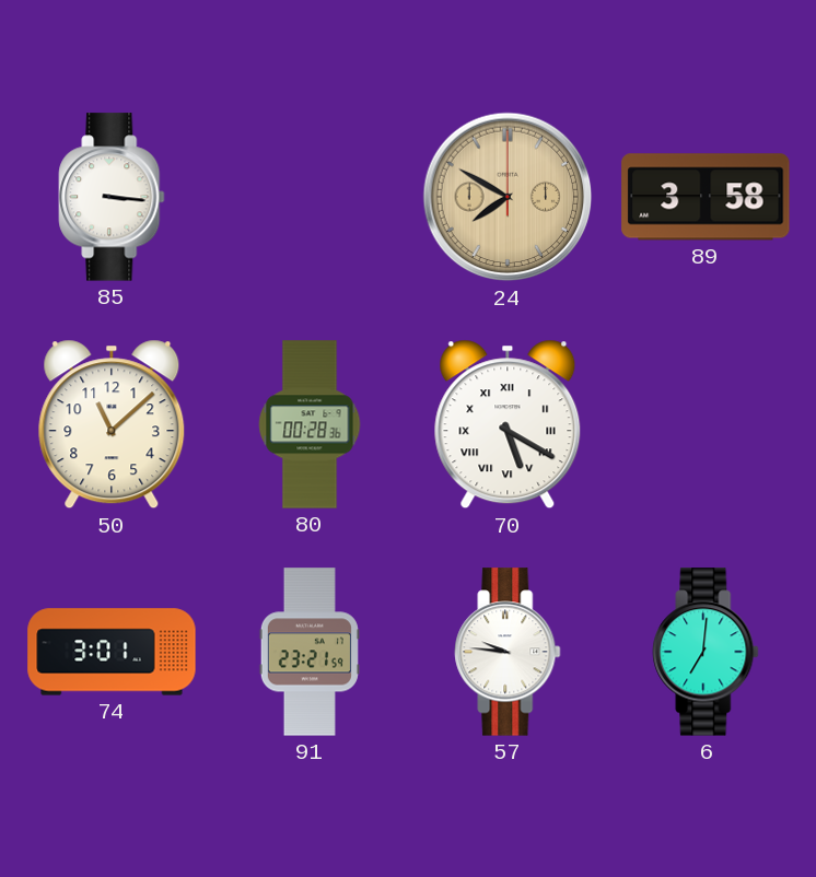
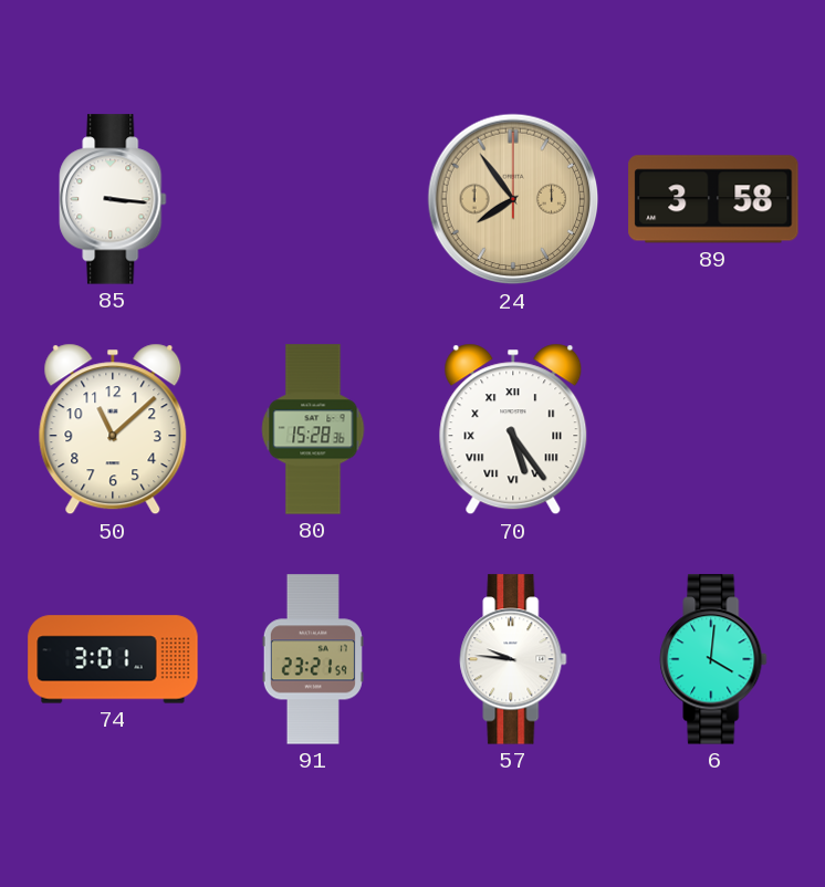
24: 7:50 -> 7:54 (513, 199)
80: 00:28 -> 15:28 (313, 429)
70: 5:20 -> 5:24 (513, 429)
6: 7:01 -> 4:01 (713, 659)
